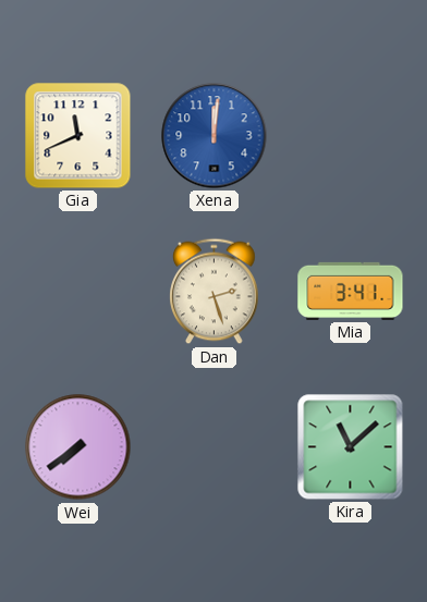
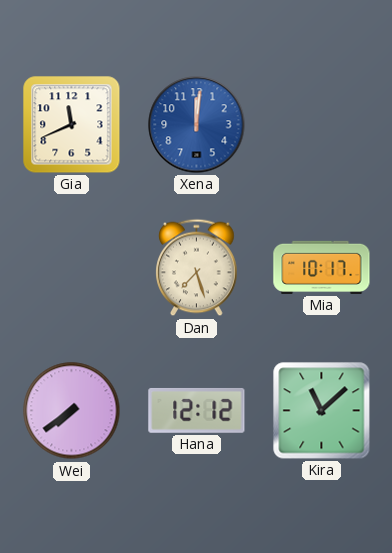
Dan: 2:27 -> 7:27 (197, 268)
Mia: 3:41 -> 10:17 (322, 267)
Hana: none -> 12:12 (197, 411)
